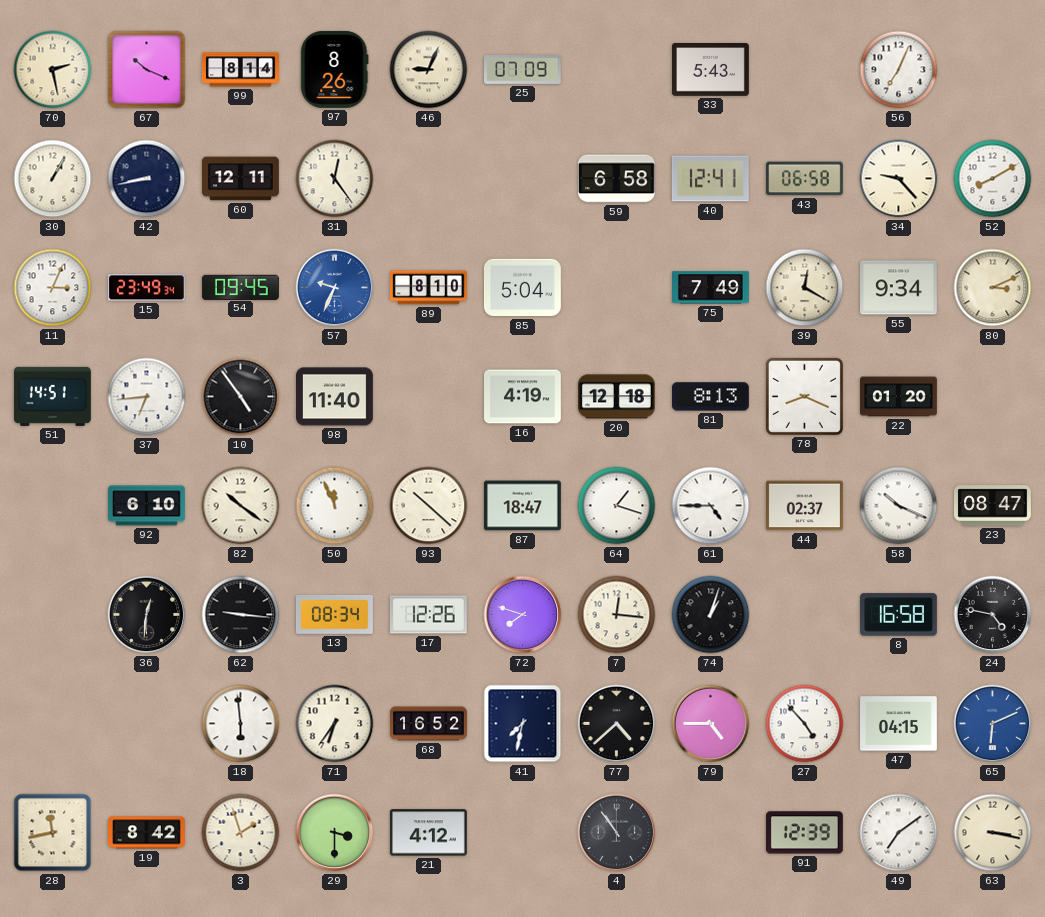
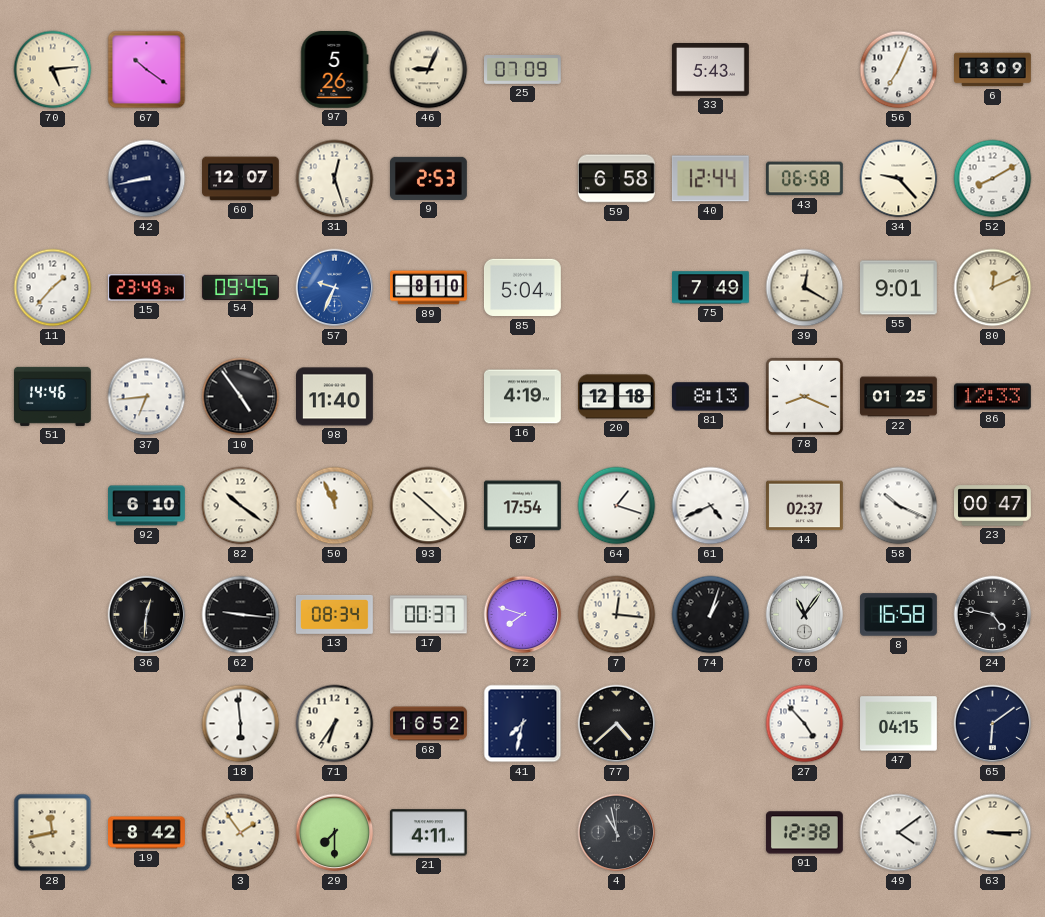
70: 2:28 -> 5:14 (53, 70)
67: 10:19 -> 10:21 (147, 70)
99: 8:14 -> none (241, 70)
97: 8:26 -> 5:26 (335, 69)
6: none -> 13:09 (993, 70)
30: 1:05 -> none (53, 179)
60: 12:11 -> 12:07 (241, 179)
31: 12:24 -> 12:27 (335, 179)
9: none -> 2:53 (429, 178)
40: 12:41 -> 12:44 (710, 179)
11: 3:04 -> 1:37 (53, 288)
55: 9:34 -> 9:01 (899, 288)
80: 3:11 -> 12:11 (993, 288)
51: 14:51 -> 14:46 (52, 396)
22: 01:20 -> 01:25 (899, 397)
86: none -> 12:33 (992, 397)
87: 18:47 -> 17:54 (523, 506)
61: 4:45 -> 4:41 (711, 506)
23: 08:47 -> 00:47 (993, 506)
17: 12:26 -> 00:37 (428, 615)
76: none -> 11:06 (805, 615)
79: 4:45 -> none (711, 724)
65: 6:11 -> 6:09 (993, 724)
65 dial: blue -> navy (993, 724)
3: 1:57 -> 1:54 (241, 833)
29: 3:30 -> 7:30 (335, 833)
21: 4:12 -> 4:11 (428, 833)
4: 10:54 -> 10:58 (617, 833)
91: 12:39 -> 12:38 (804, 833)
49: 7:09 -> 4:09 (899, 833)
63: 3:17 -> 3:15 (993, 833)
